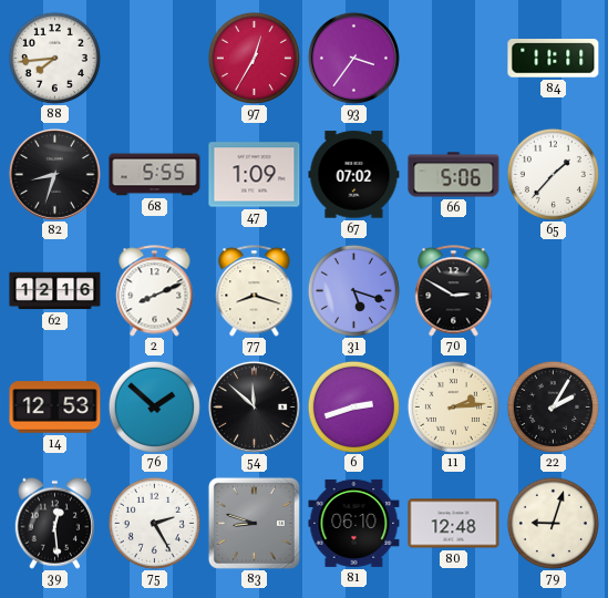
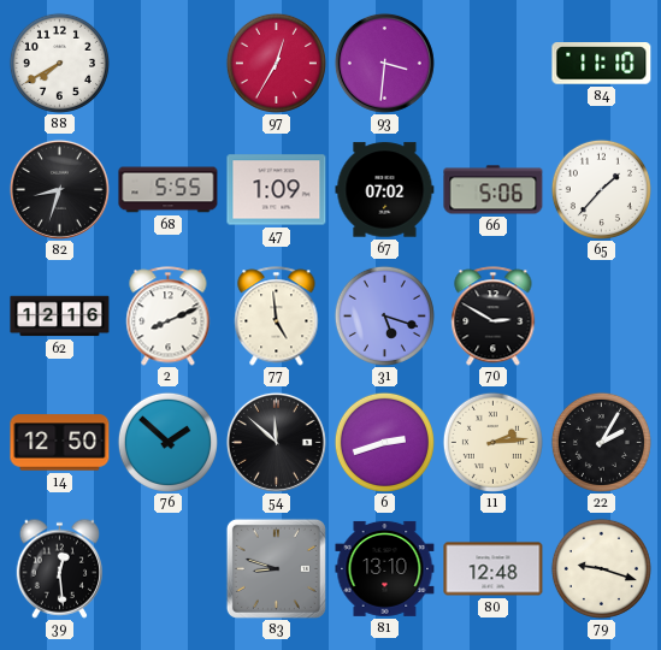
88: 7:44 -> 7:40 (59, 63)
93: 3:36 -> 3:31 (384, 63)
84: 11:11 -> 11:10 (602, 64)
77: 8:18 -> 4:59 (277, 317)
14: 12:53 -> 12:50 (60, 443)
75: 2:25 -> none (154, 523)
81: 06:10 -> 13:10 (385, 568)
79: 9:03 -> 9:18 (601, 568)
